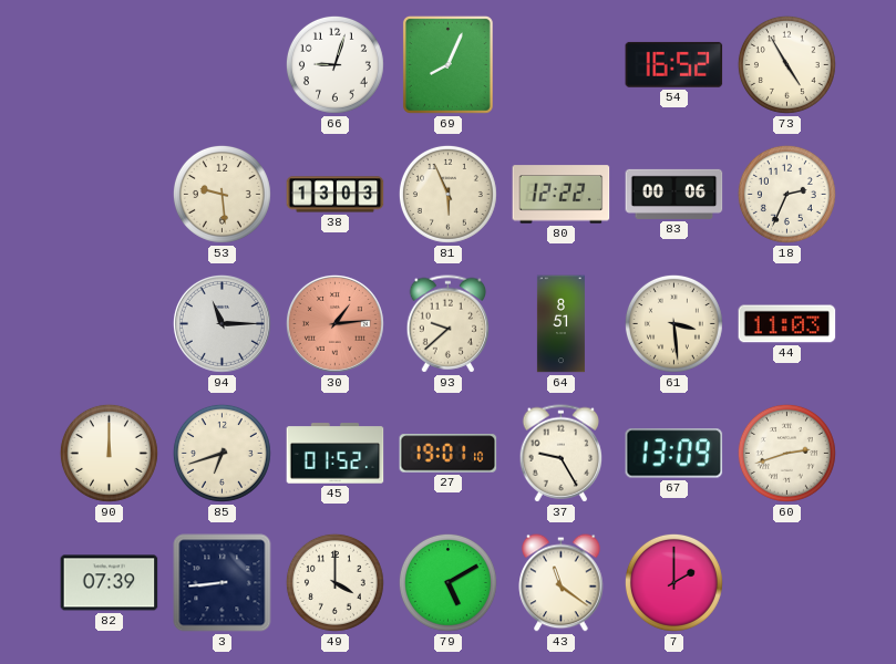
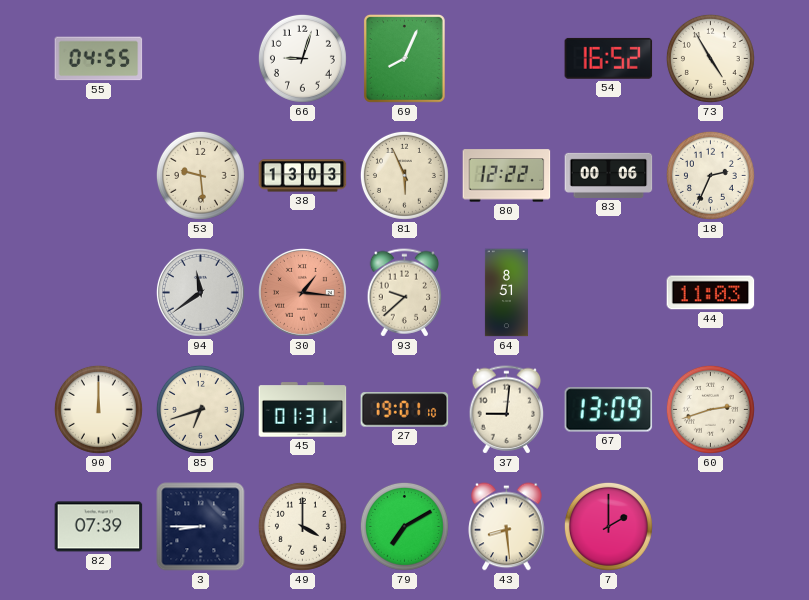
55: none -> 04:55 (99, 59)
94: 11:15 -> 11:39 (200, 292)
30: 1:14 -> 1:16 (302, 292)
61: 3:29 -> none (673, 323)
45: 01:52 -> 01:31 (303, 410)
37: 9:25 -> 9:01 (507, 410)
3: 8:44 -> 8:45 (201, 527)
79: 5:10 -> 7:10 (404, 526)
43: 11:21 -> 8:29 (507, 527)
